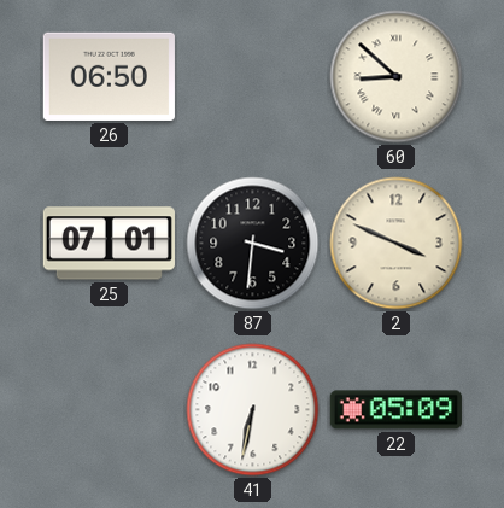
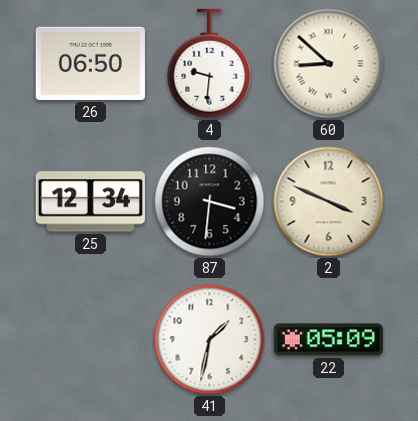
4: none -> 9:31 (210, 64)
25: 07:01 -> 12:34 (90, 202)
41: 6:32 -> 1:32 (210, 340)
